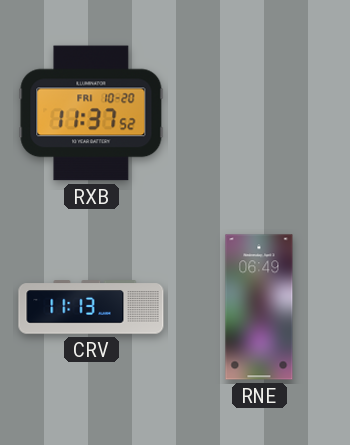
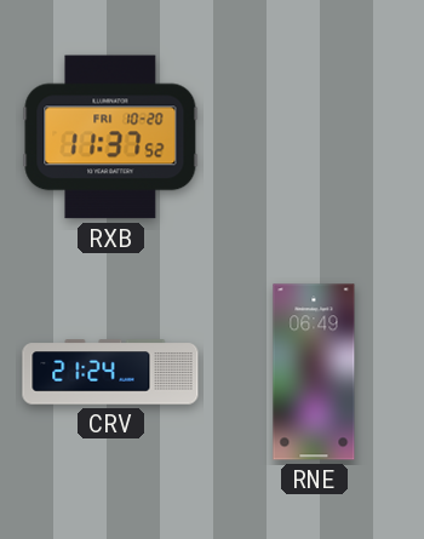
CRV: 11:13 -> 21:24 (110, 372)
